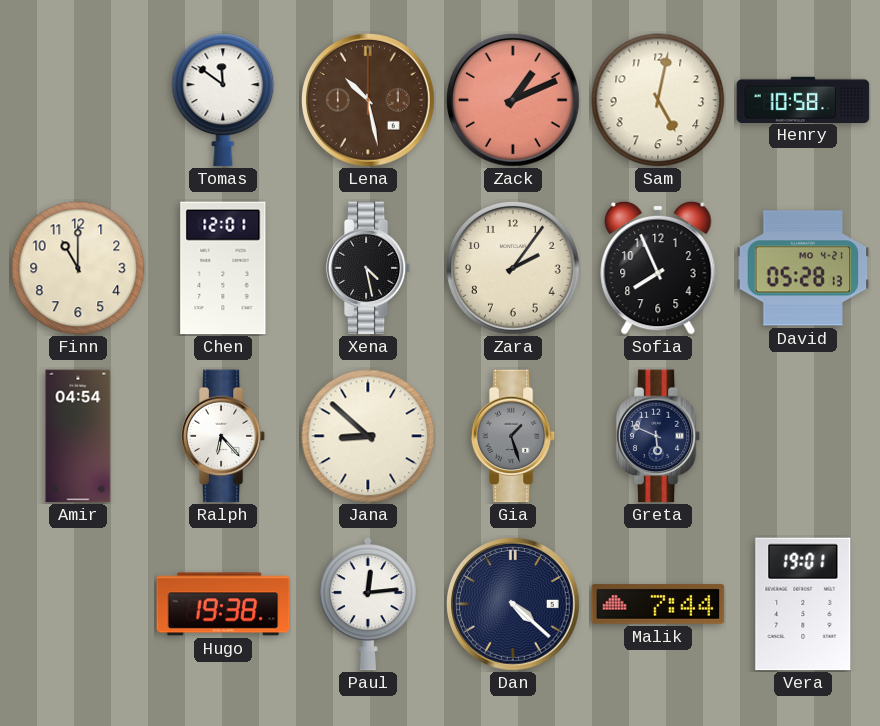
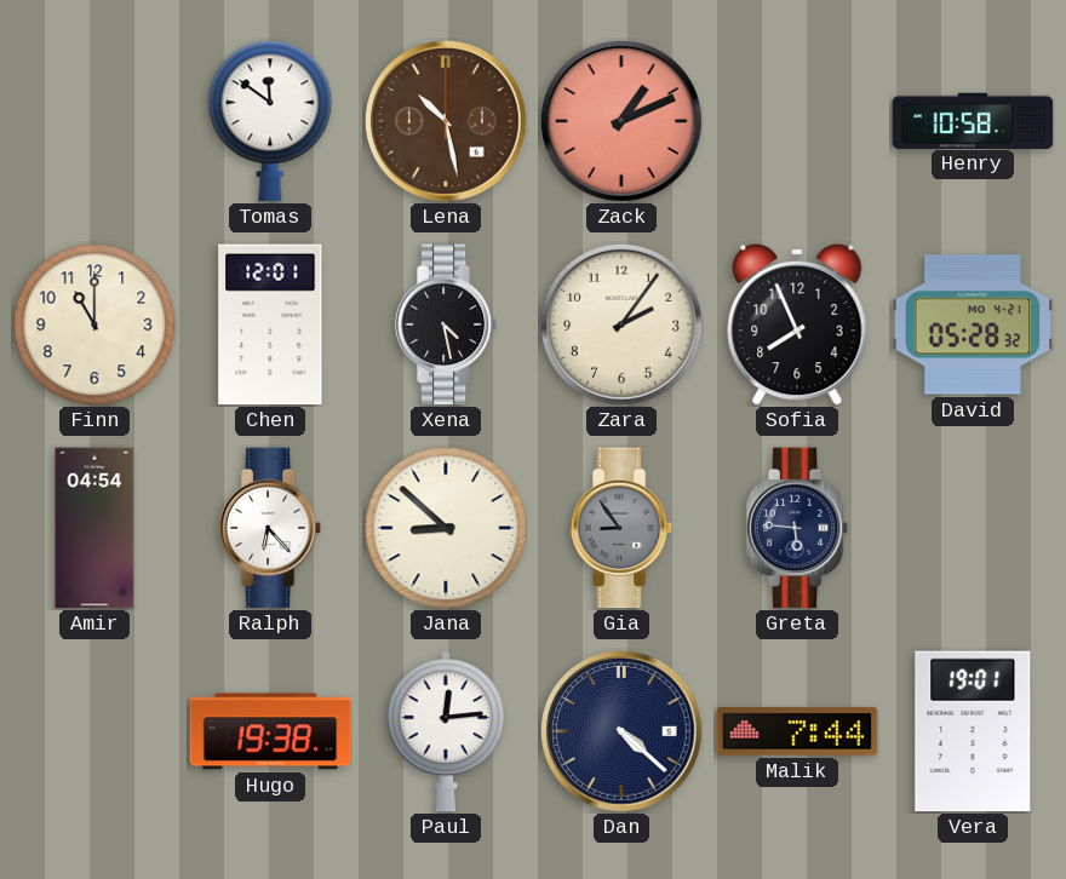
Sam: 5:02 -> none (658, 100)
David: 05:28:13 -> 05:28:32 (973, 324)
Gia: 1:27 -> 8:54 (621, 528)
Greta: 5:49 -> 5:46 (797, 528)
